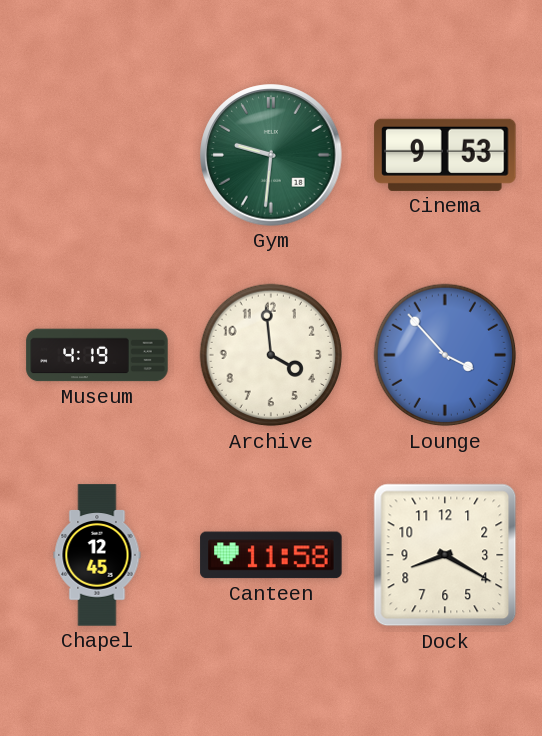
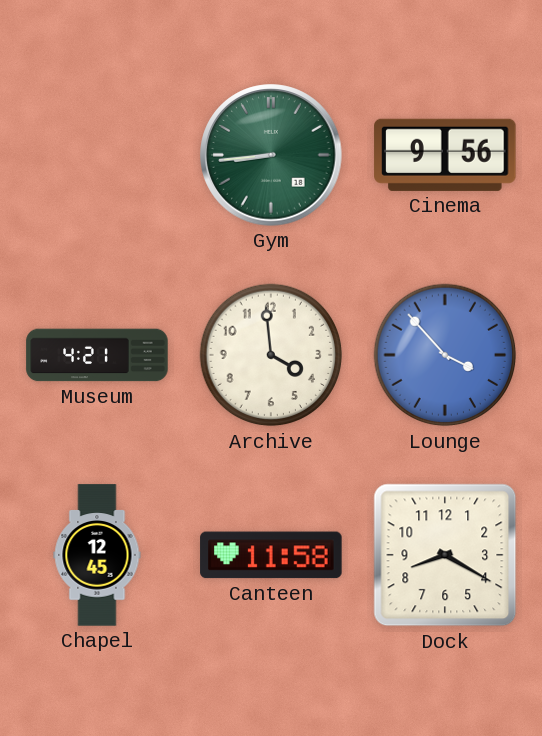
Gym: 9:31 -> 8:44 (271, 155)
Cinema: 9:53 -> 9:56 (445, 155)
Museum: 4:19 -> 4:21 (97, 355)
